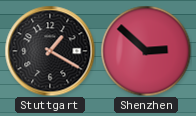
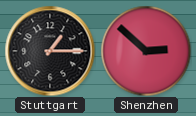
Stuttgart: 1:20 -> 1:15 (50, 51)
